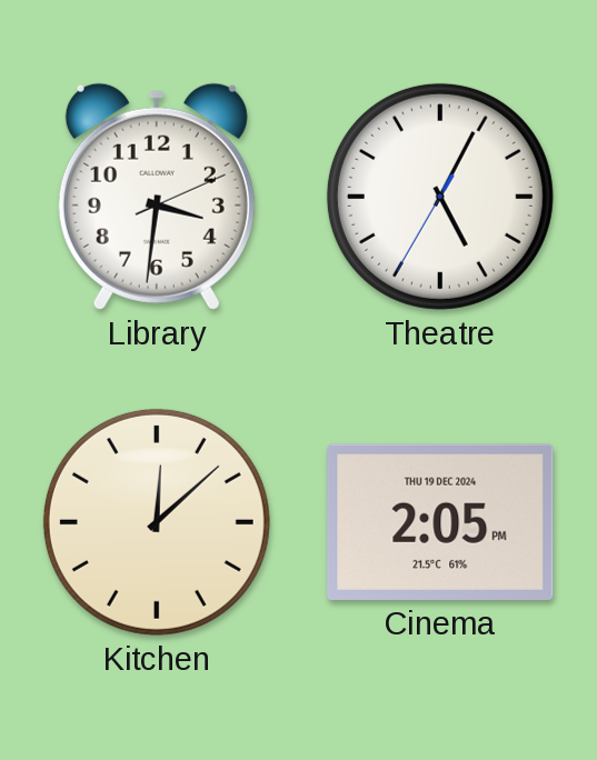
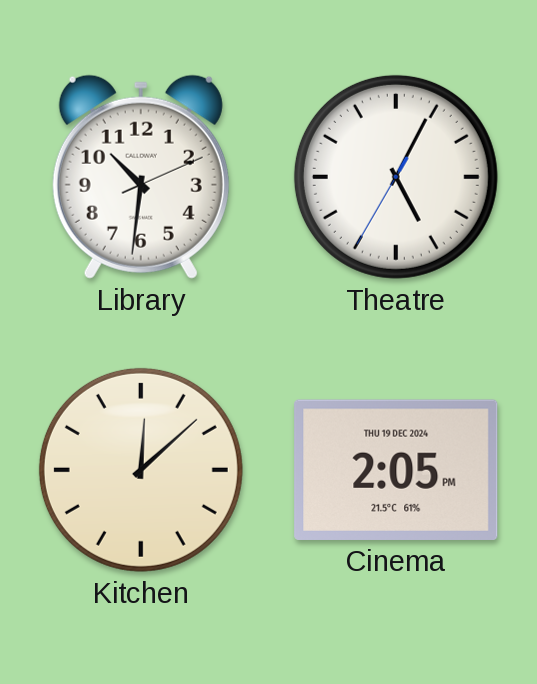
Library: 3:31 -> 10:31 (141, 177)
